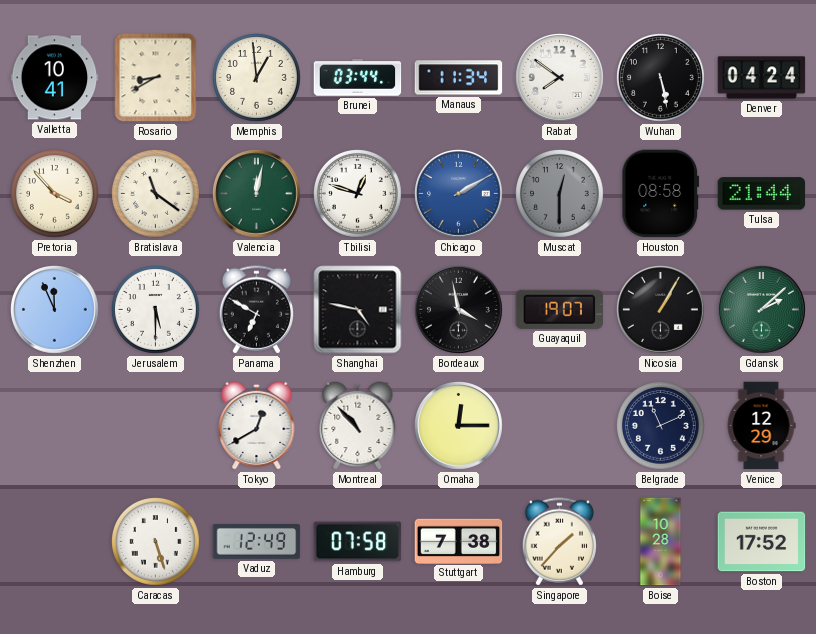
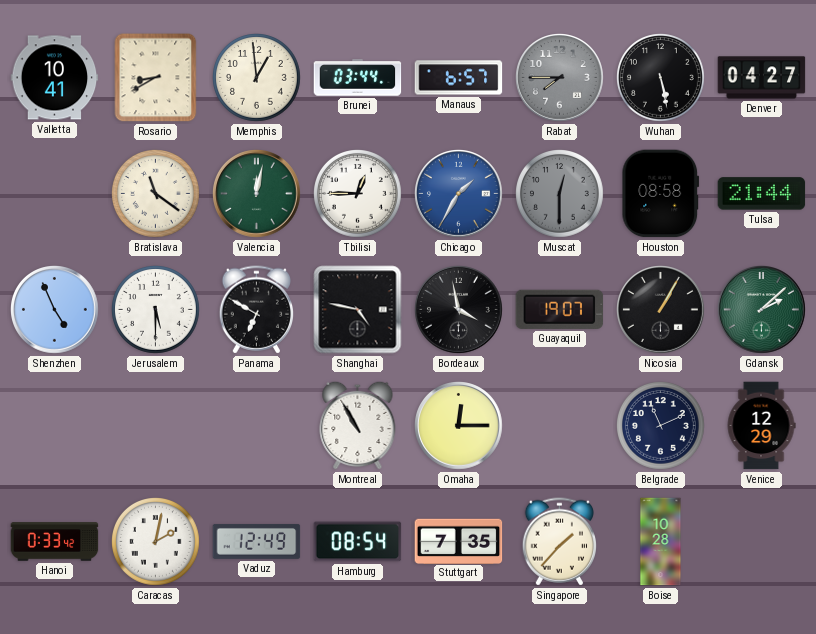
Manaus: 11:34 -> 6:57 (459, 78)
Rabat: 7:51 -> 7:45 (560, 78)
Rabat dial: white -> grey (560, 78)
Denver: 04:24 -> 04:27 (762, 78)
Pretoria: 3:53 -> none (55, 194)
Tbilisi: 12:48 -> 12:45 (358, 194)
Chicago: 2:10 -> 1:35 (459, 194)
Shenzhen: 11:56 -> 4:56 (55, 310)
Tokyo: 12:40 -> none (257, 425)
Montreal: 10:53 -> 10:55 (358, 425)
Hanoi: none -> 0:33 (55, 542)
Caracas: 5:27 -> 2:02 (156, 542)
Hamburg: 07:58 -> 08:54 (358, 542)
Stuttgart: 7:38 -> 7:35 (459, 541)
Boston: 17:52 -> none (762, 542)
